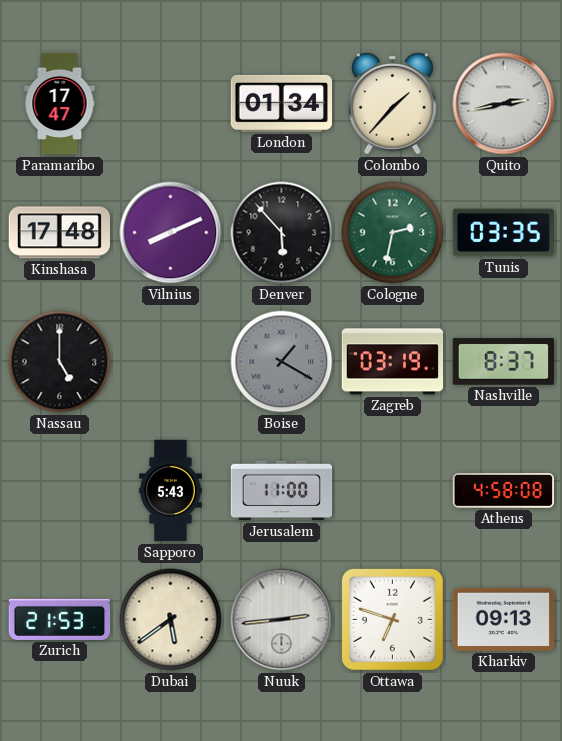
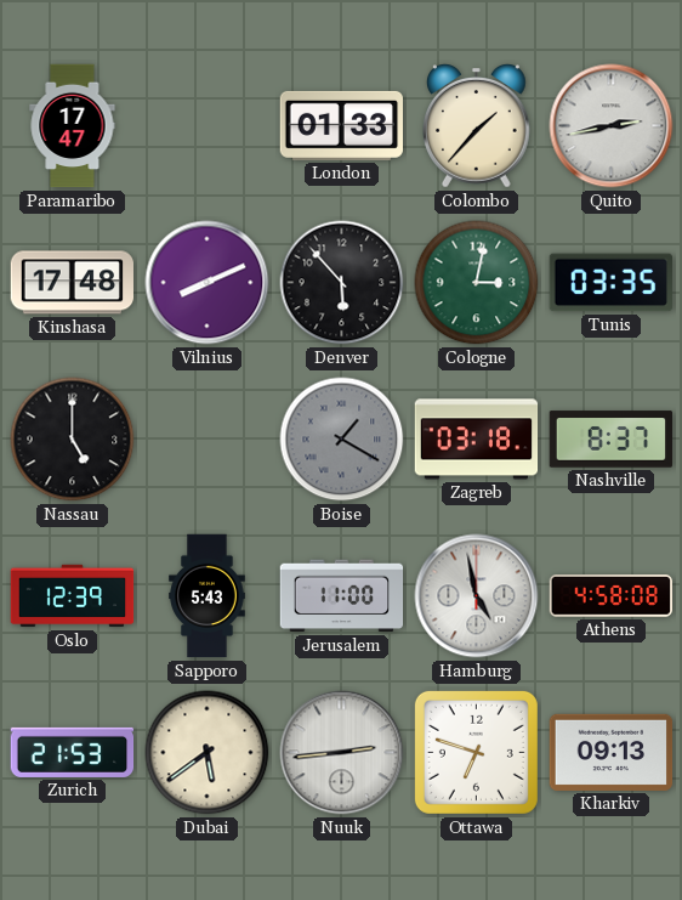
London: 01:34 -> 01:33 (341, 125)
Cologne: 2:32 -> 3:02 (477, 283)
Zagreb: 03:19 -> 03:18 (477, 440)
Oslo: none -> 12:39 (73, 596)
Hamburg: none -> 4:58 (477, 596)
